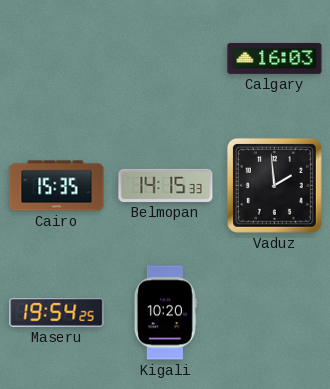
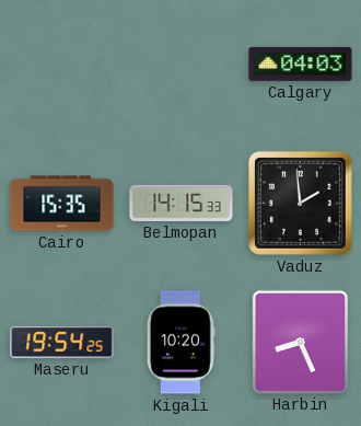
Calgary: 16:03 -> 04:03 (301, 64)
Harbin: none -> 8:26 (300, 342)
